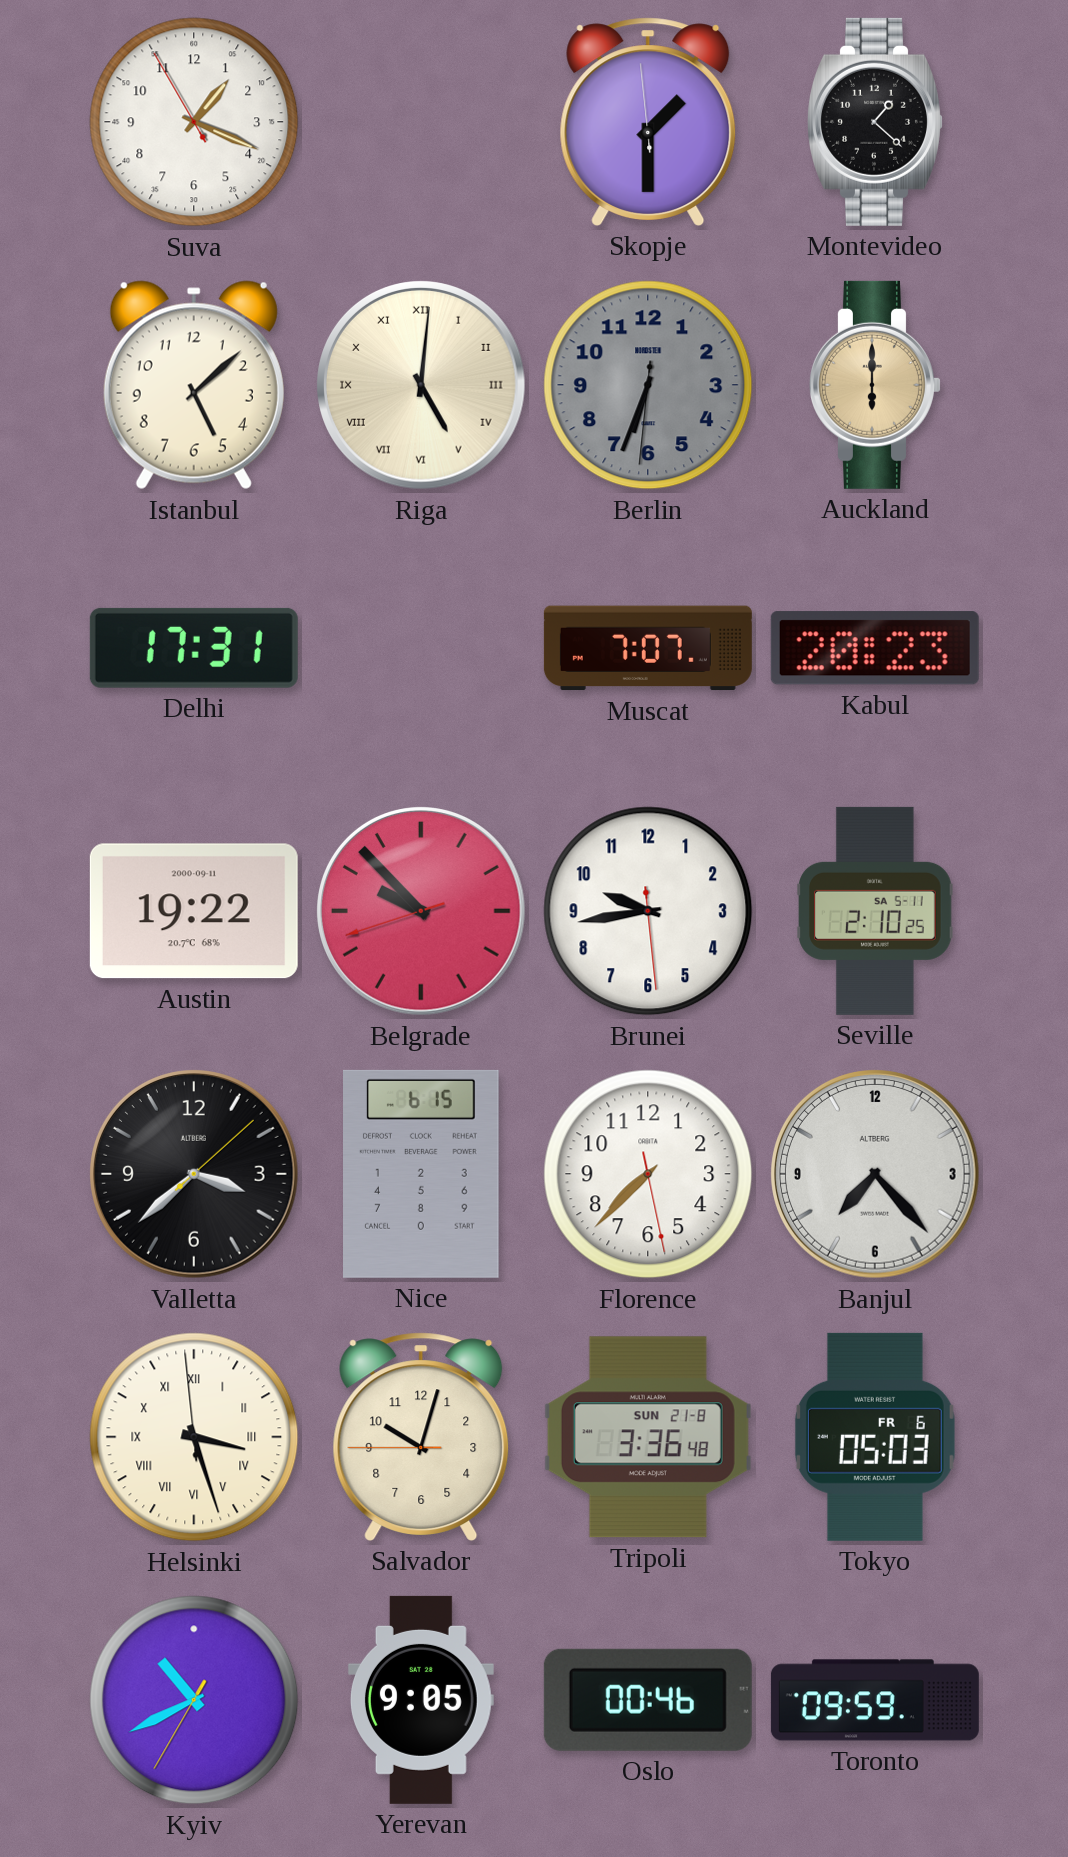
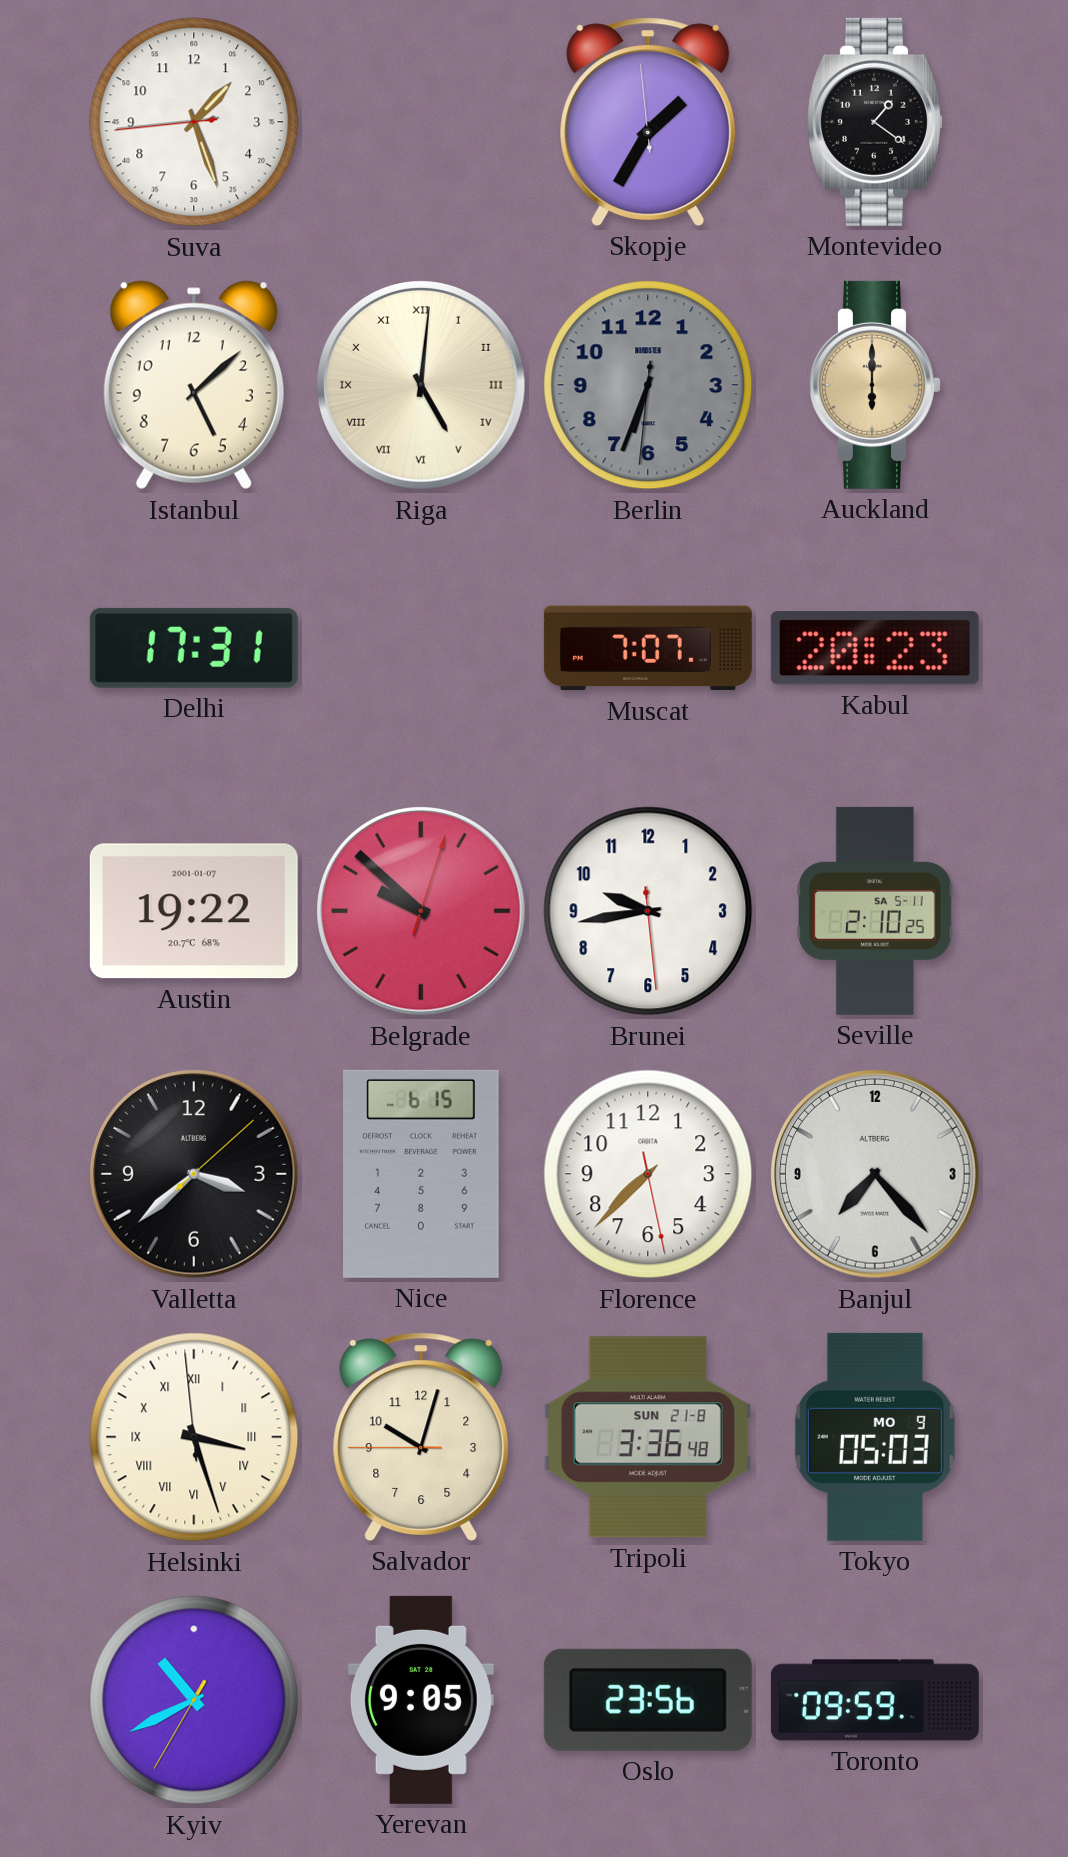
Suva: 1:18 -> 1:26 (194, 122)
Skopje: 1:29 -> 1:34 (648, 122)
Montevideo: 1:22 -> 1:21 (875, 122)
Austin date: 2000-09-11 -> 2001-01-07 (194, 911)
Belgrade: 9:52:42 -> 9:52:03 (422, 912)
Tokyo date: FR 6 -> MO 9 (875, 1437)
Oslo: 00:46 -> 23:56 (648, 1700)
